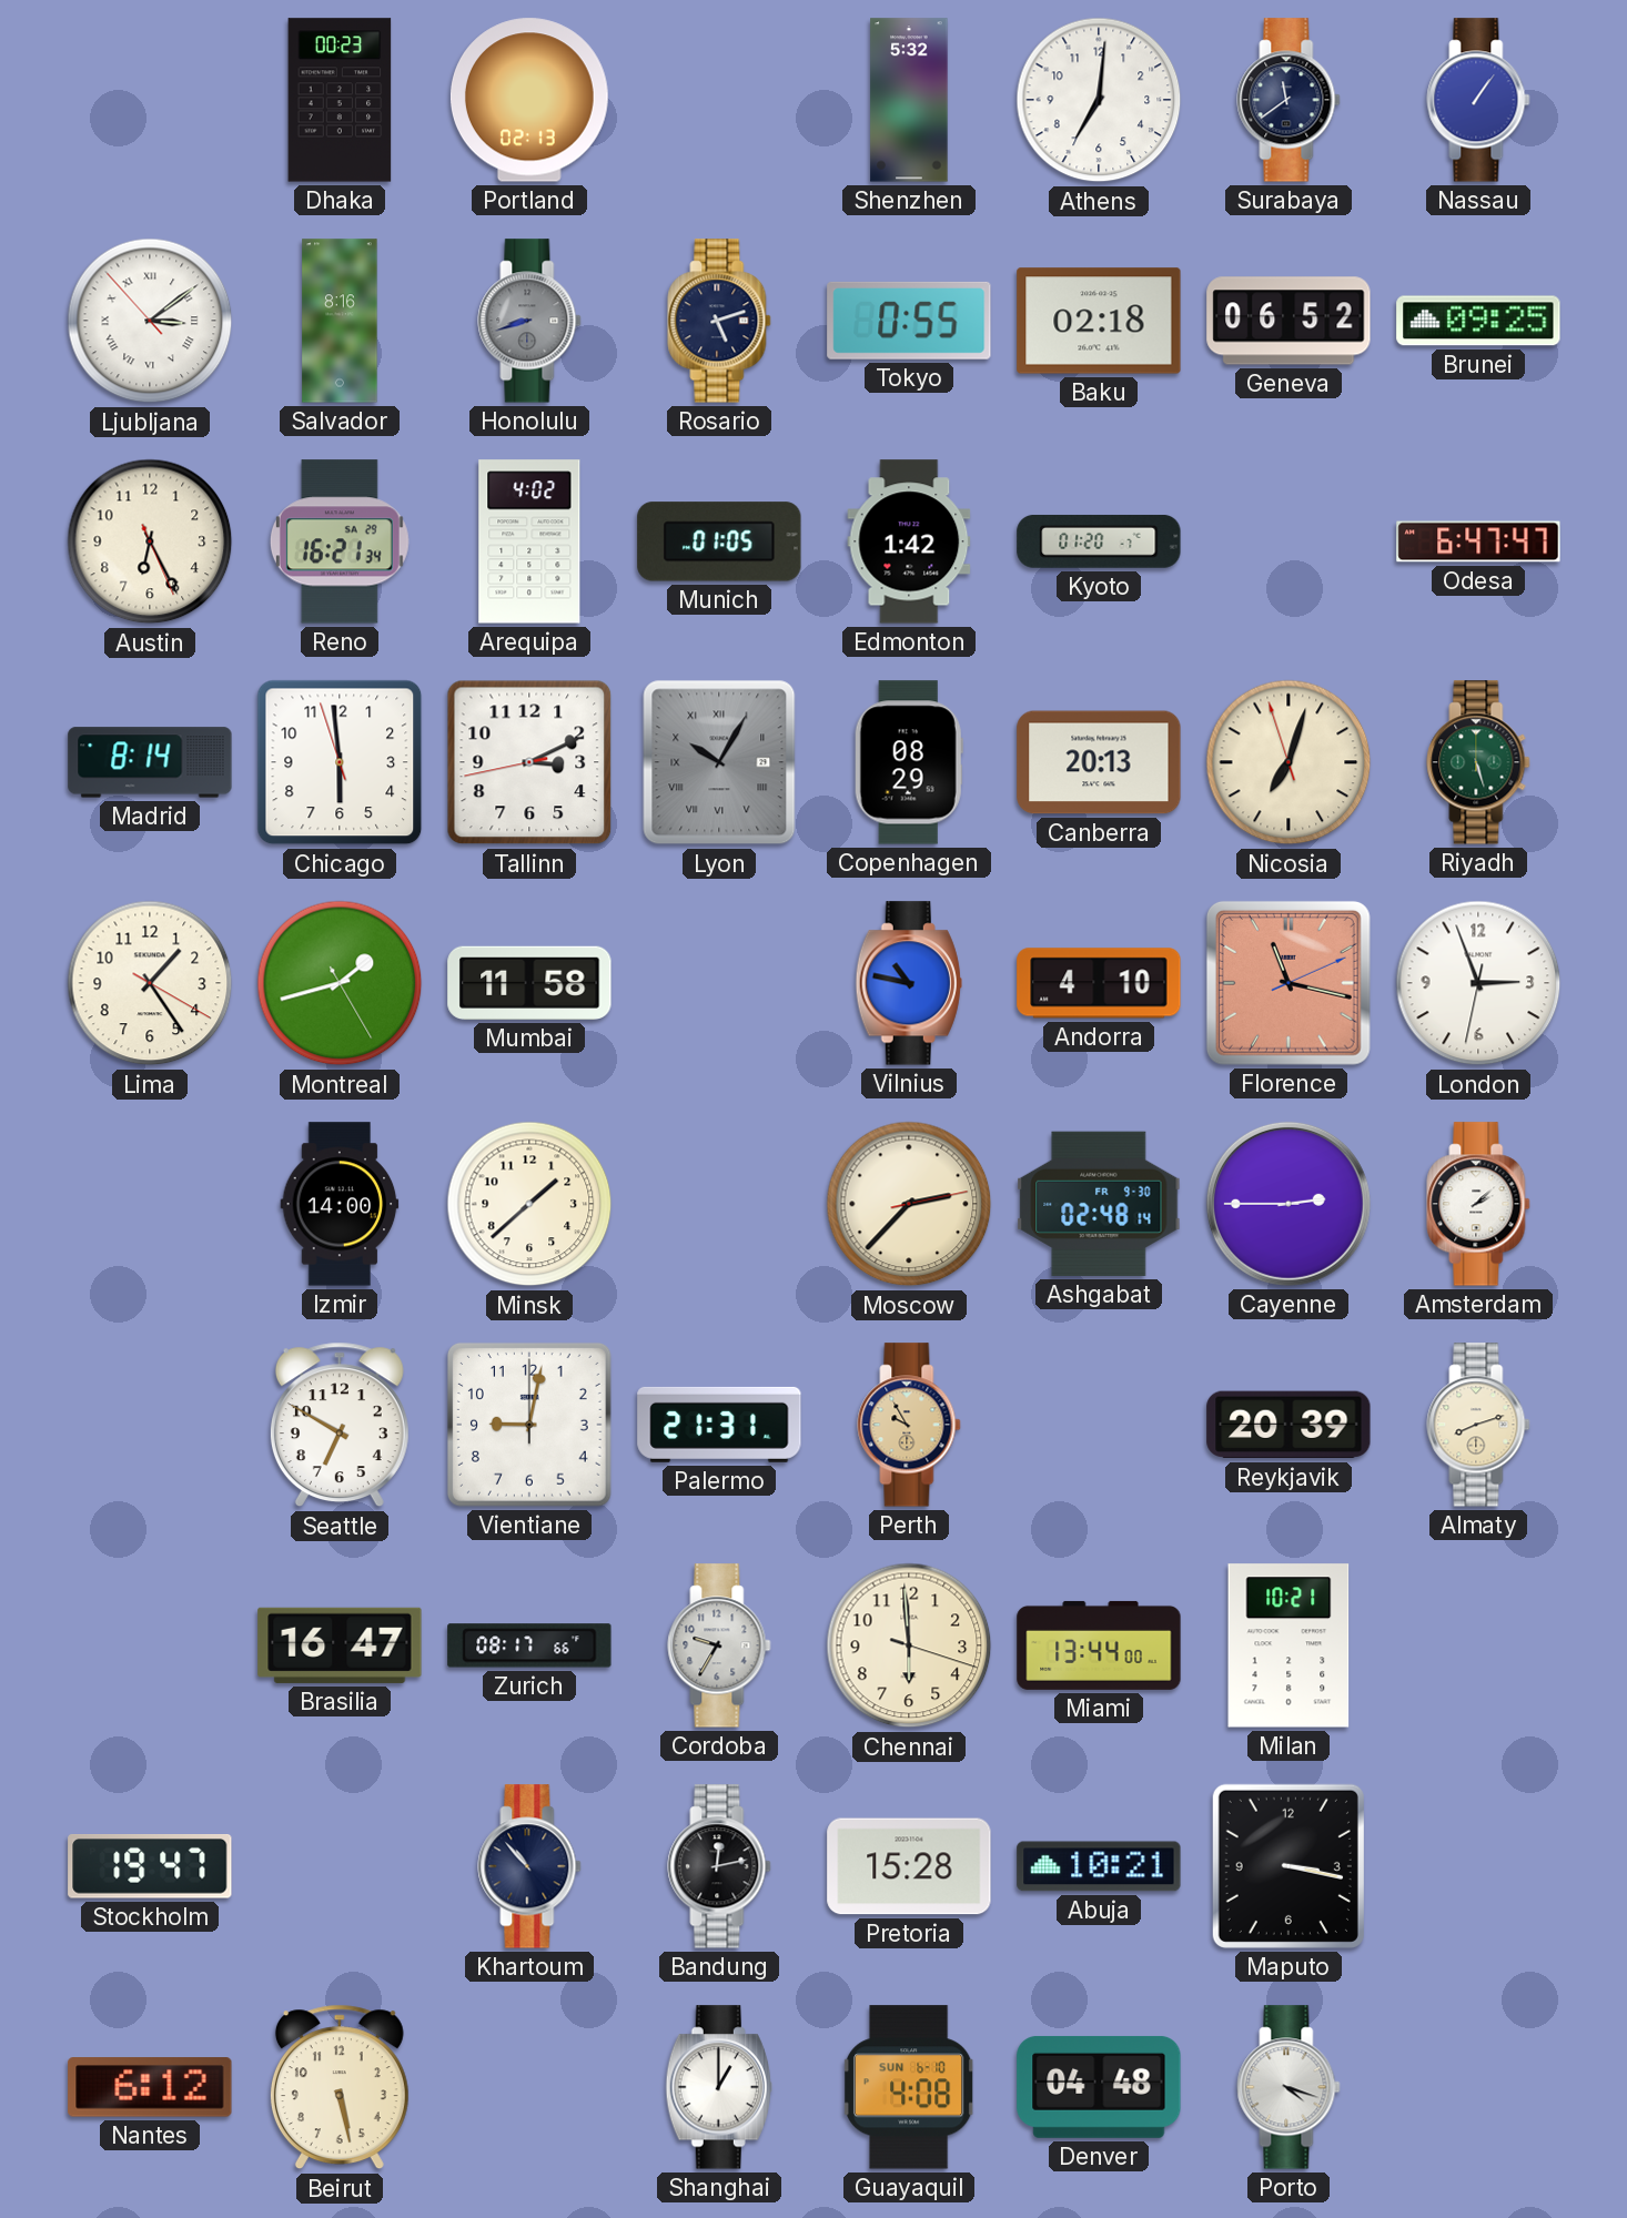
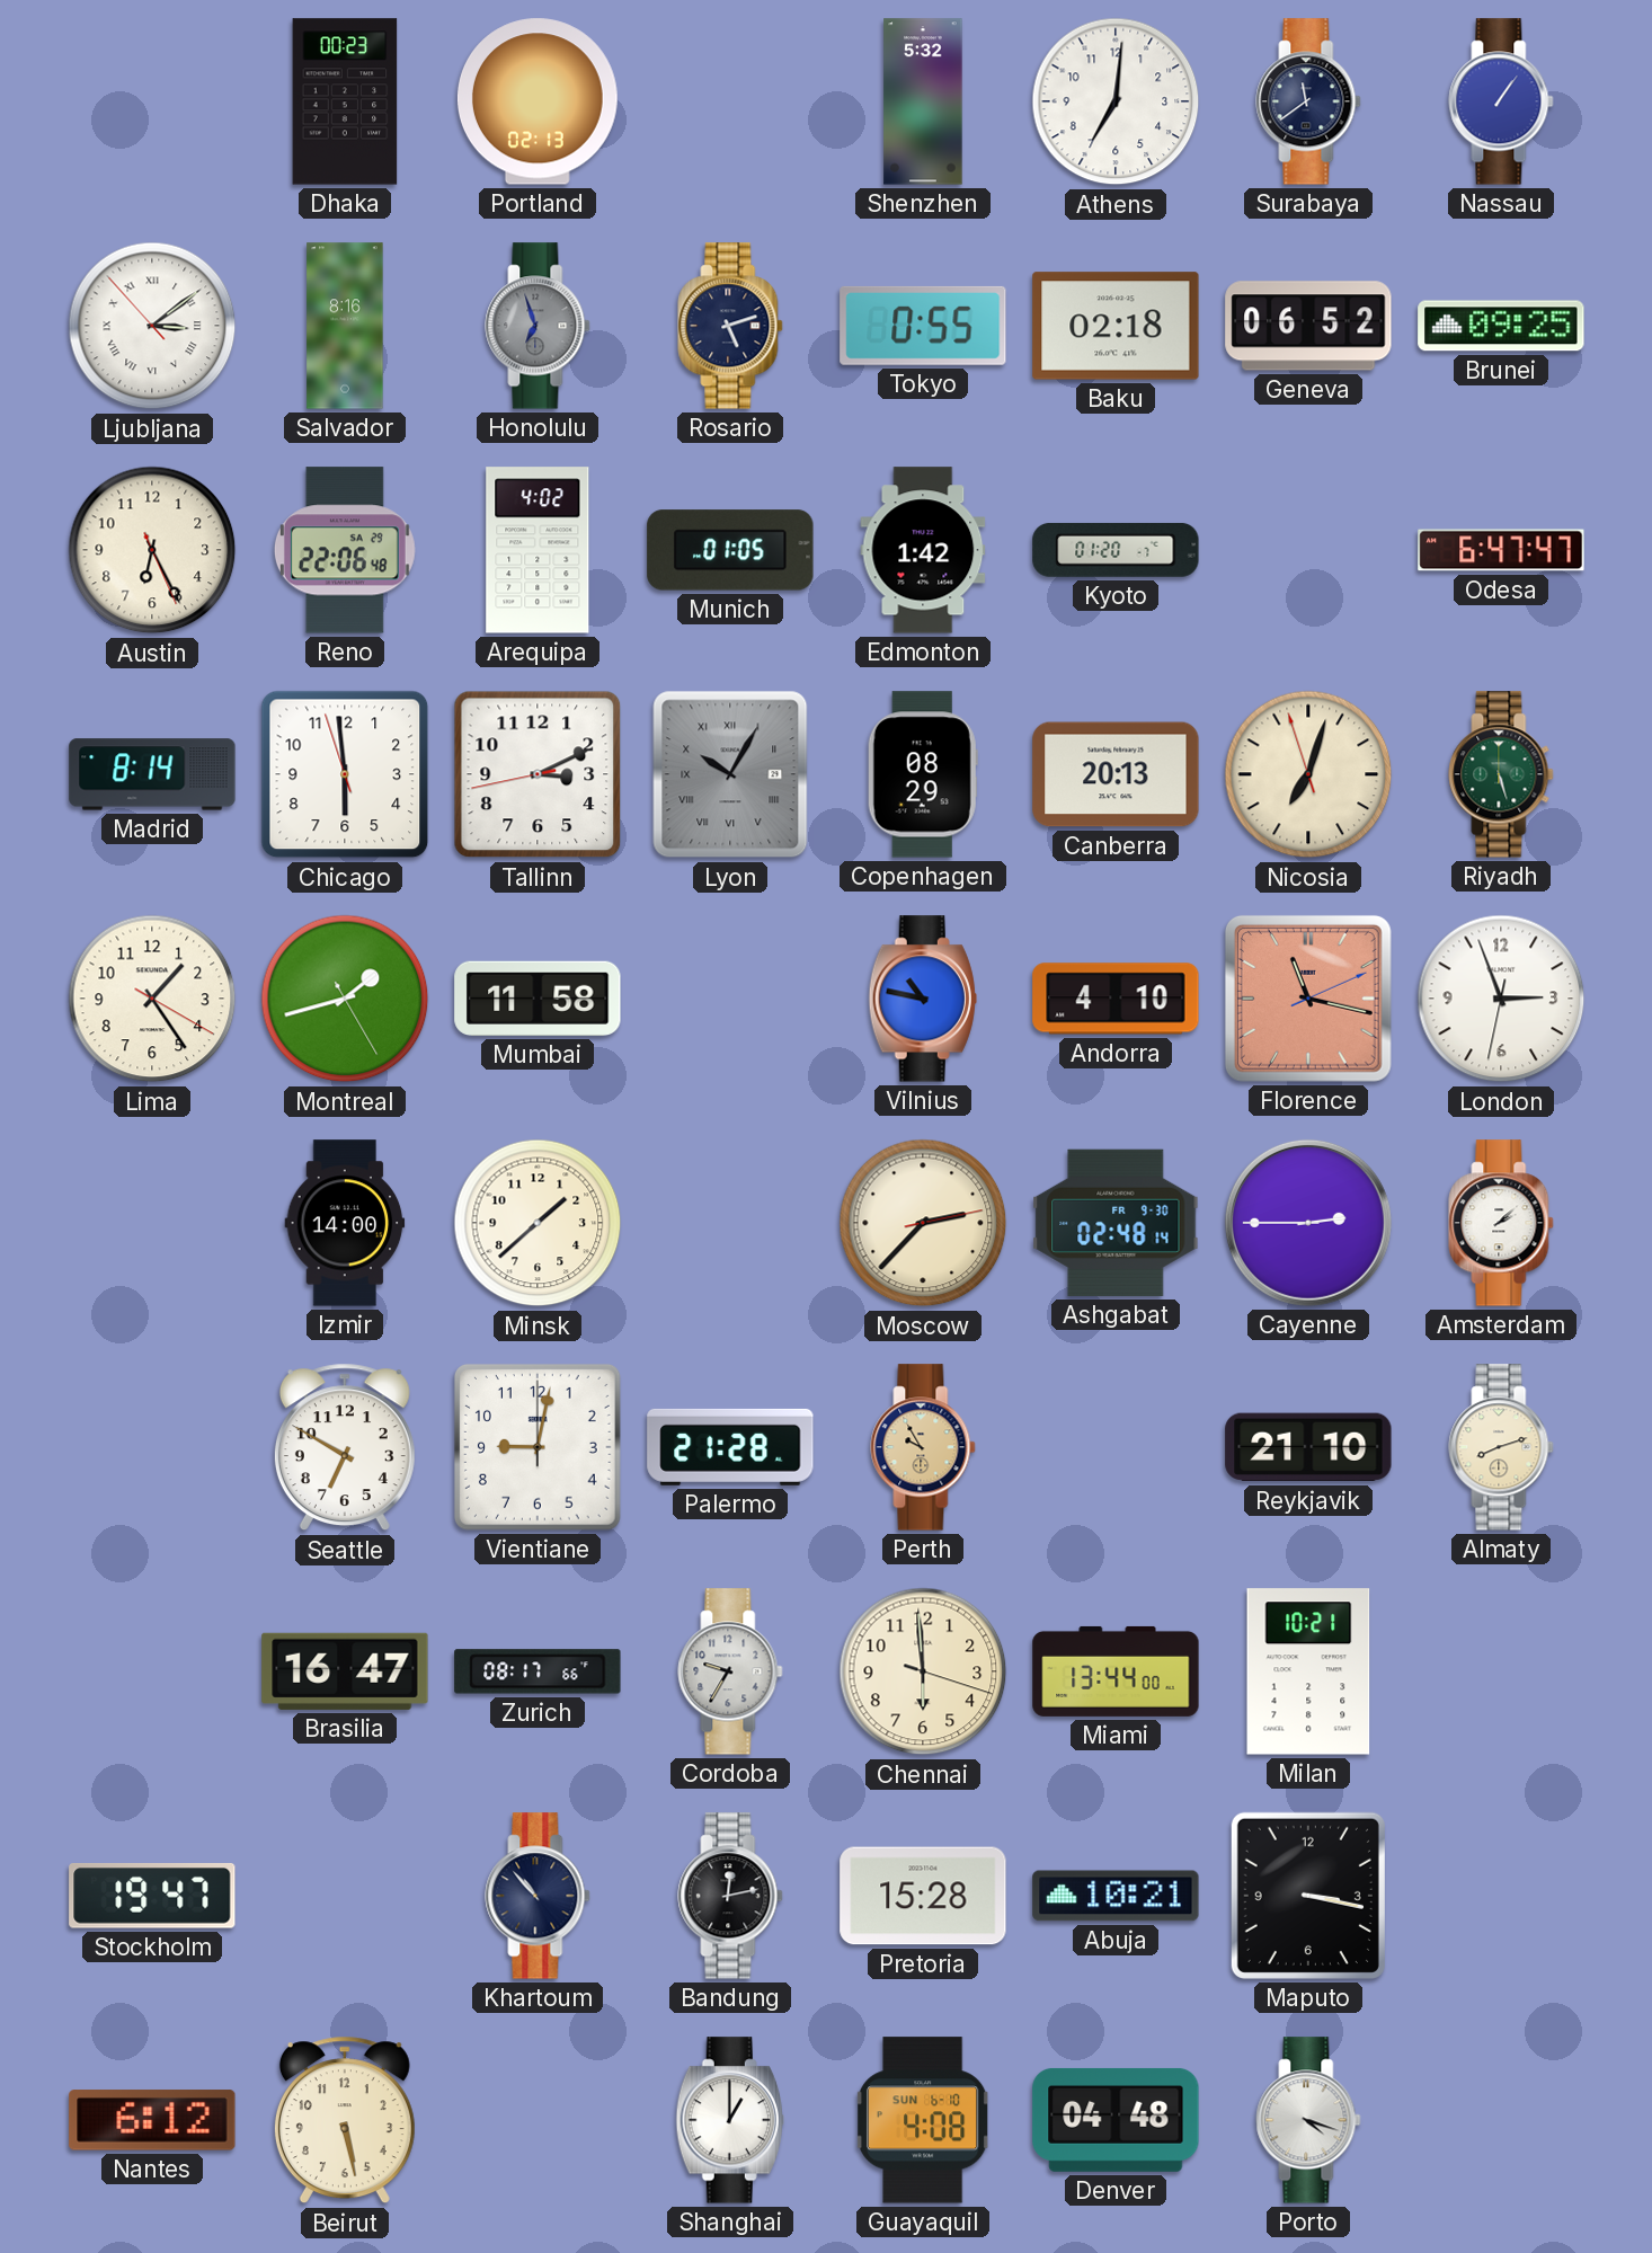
Honolulu: 8:42 -> 6:57 (538, 326)
Reno: 16:21 -> 22:06 (345, 550)
Palermo: 21:31 -> 21:28 (730, 1447)
Reykjavik: 20:39 -> 21:10 (1308, 1447)
